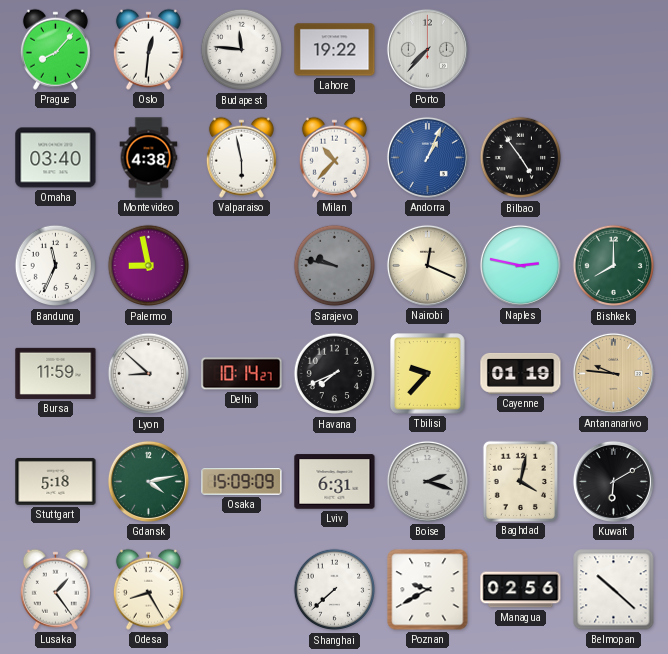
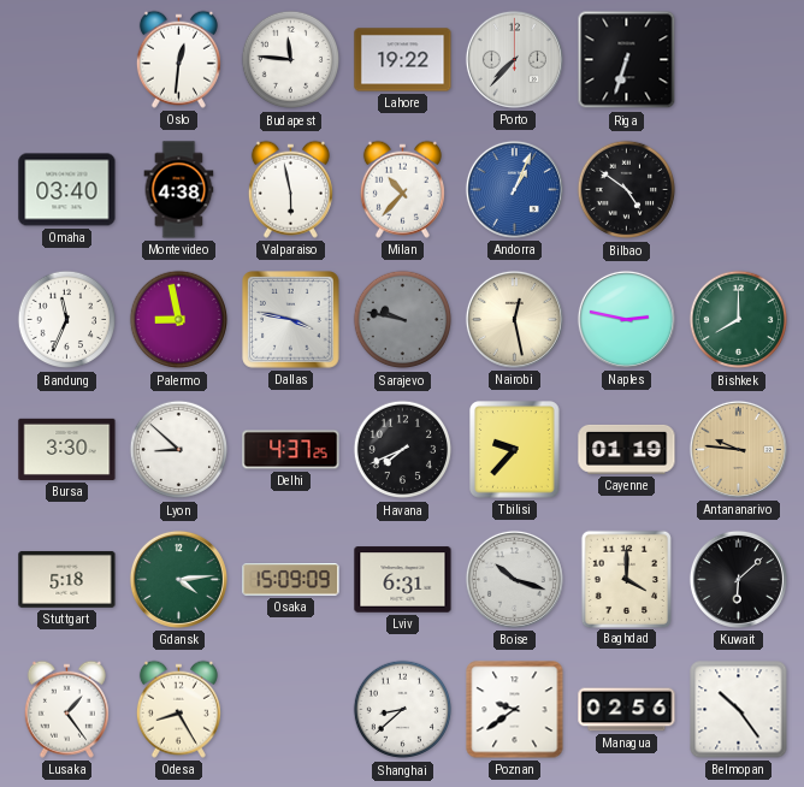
Prague: 8:07 -> none (55, 49)
Riga: none -> 6:33 (627, 60)
Bilbao: 4:54 -> 4:51 (627, 190)
Dallas: none -> 3:47 (291, 320)
Nairobi: 12:19 -> 12:28 (514, 319)
Bursa: 11:59 -> 3:30 (67, 449)
Delhi: 10:14 -> 4:37 (291, 450)
Gdansk: 4:13 -> 4:14 (178, 579)
Boise: 2:18 -> 10:18 (514, 579)
Baghdad: 4:02 -> 4:00 (626, 579)
Kuwait: 6:10 -> 6:08 (738, 579)
Shanghai: 7:38 -> 8:38 (403, 710)
Poznan: 9:40 -> 9:39 (515, 710)
Belmopan: 10:22 -> 10:24 (739, 710)
